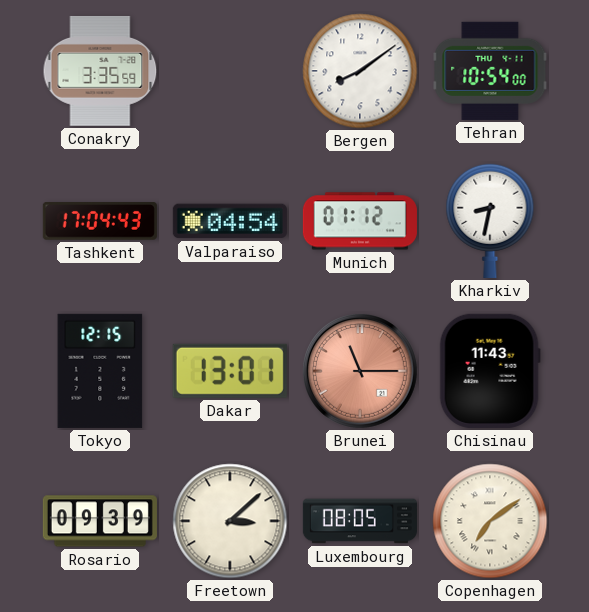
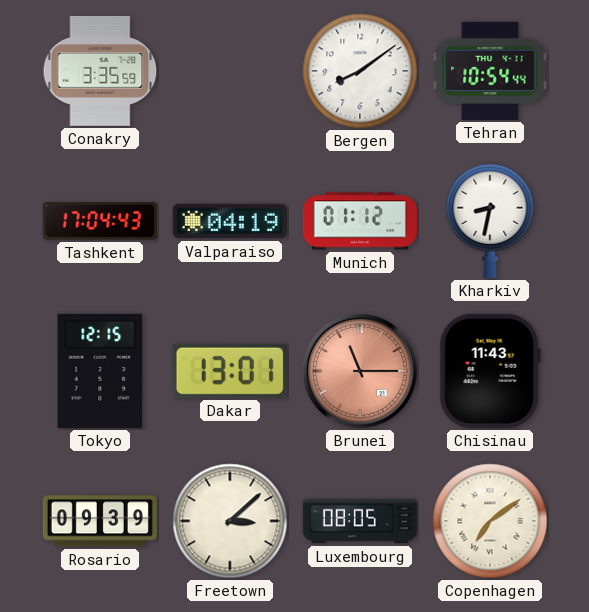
Tehran: 10:54:00 -> 10:54:44 (490, 71)
Valparaiso: 04:54 -> 04:19 (230, 221)
